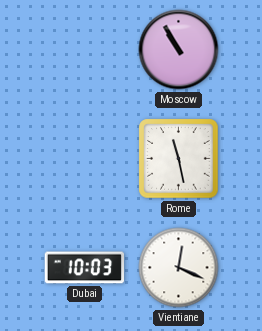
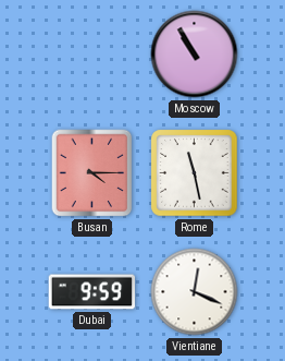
Busan: none -> 4:15 (92, 173)
Dubai: 10:03 -> 9:59 (92, 292)
